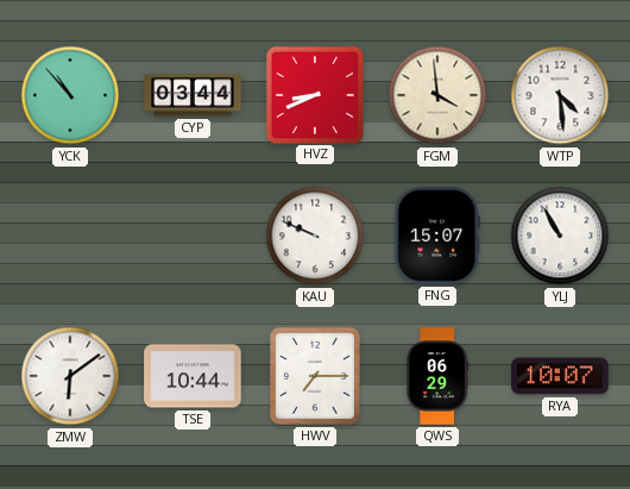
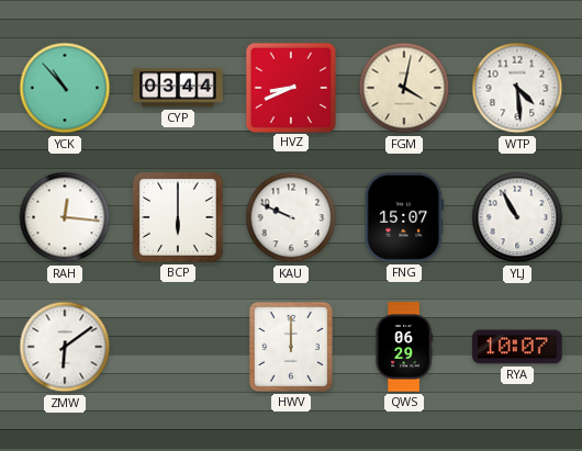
FGM: 3:59 -> 4:02 (404, 88)
RAH: none -> 12:16 (65, 217)
BCP: none -> 6:00 (179, 218)
TSE: 10:44 -> none (193, 376)
HWV: 7:15 -> 12:00 (291, 347)
